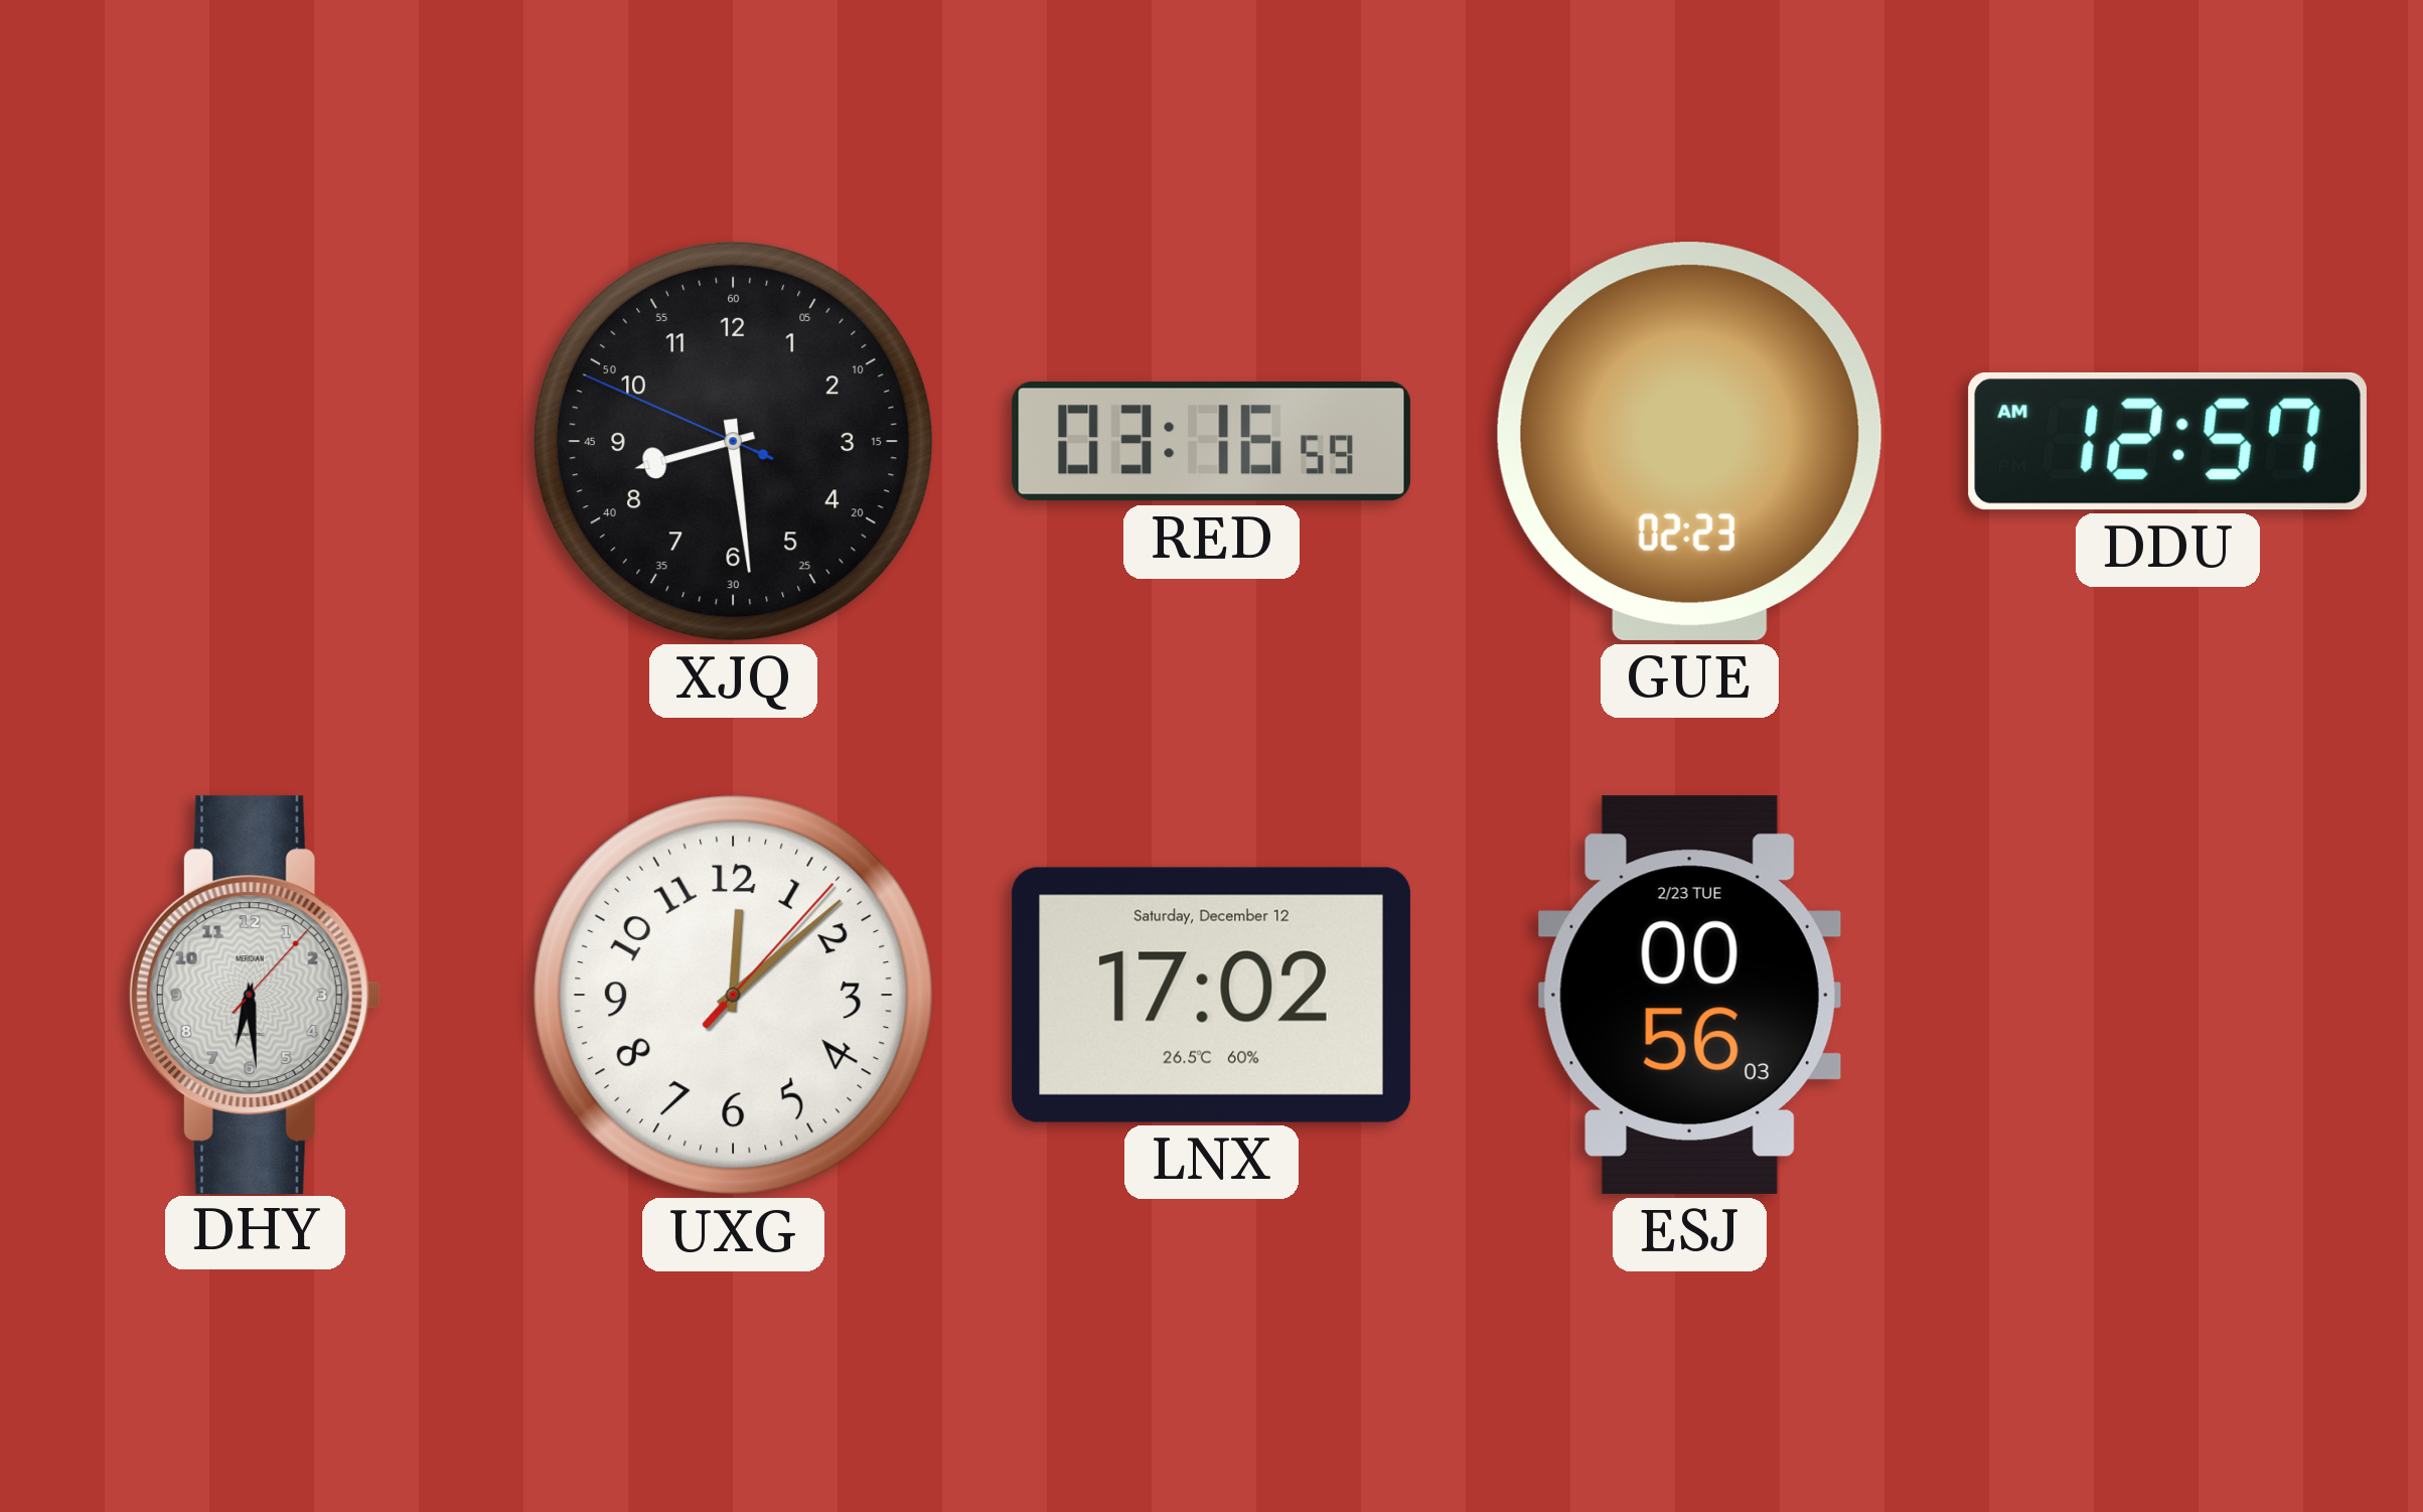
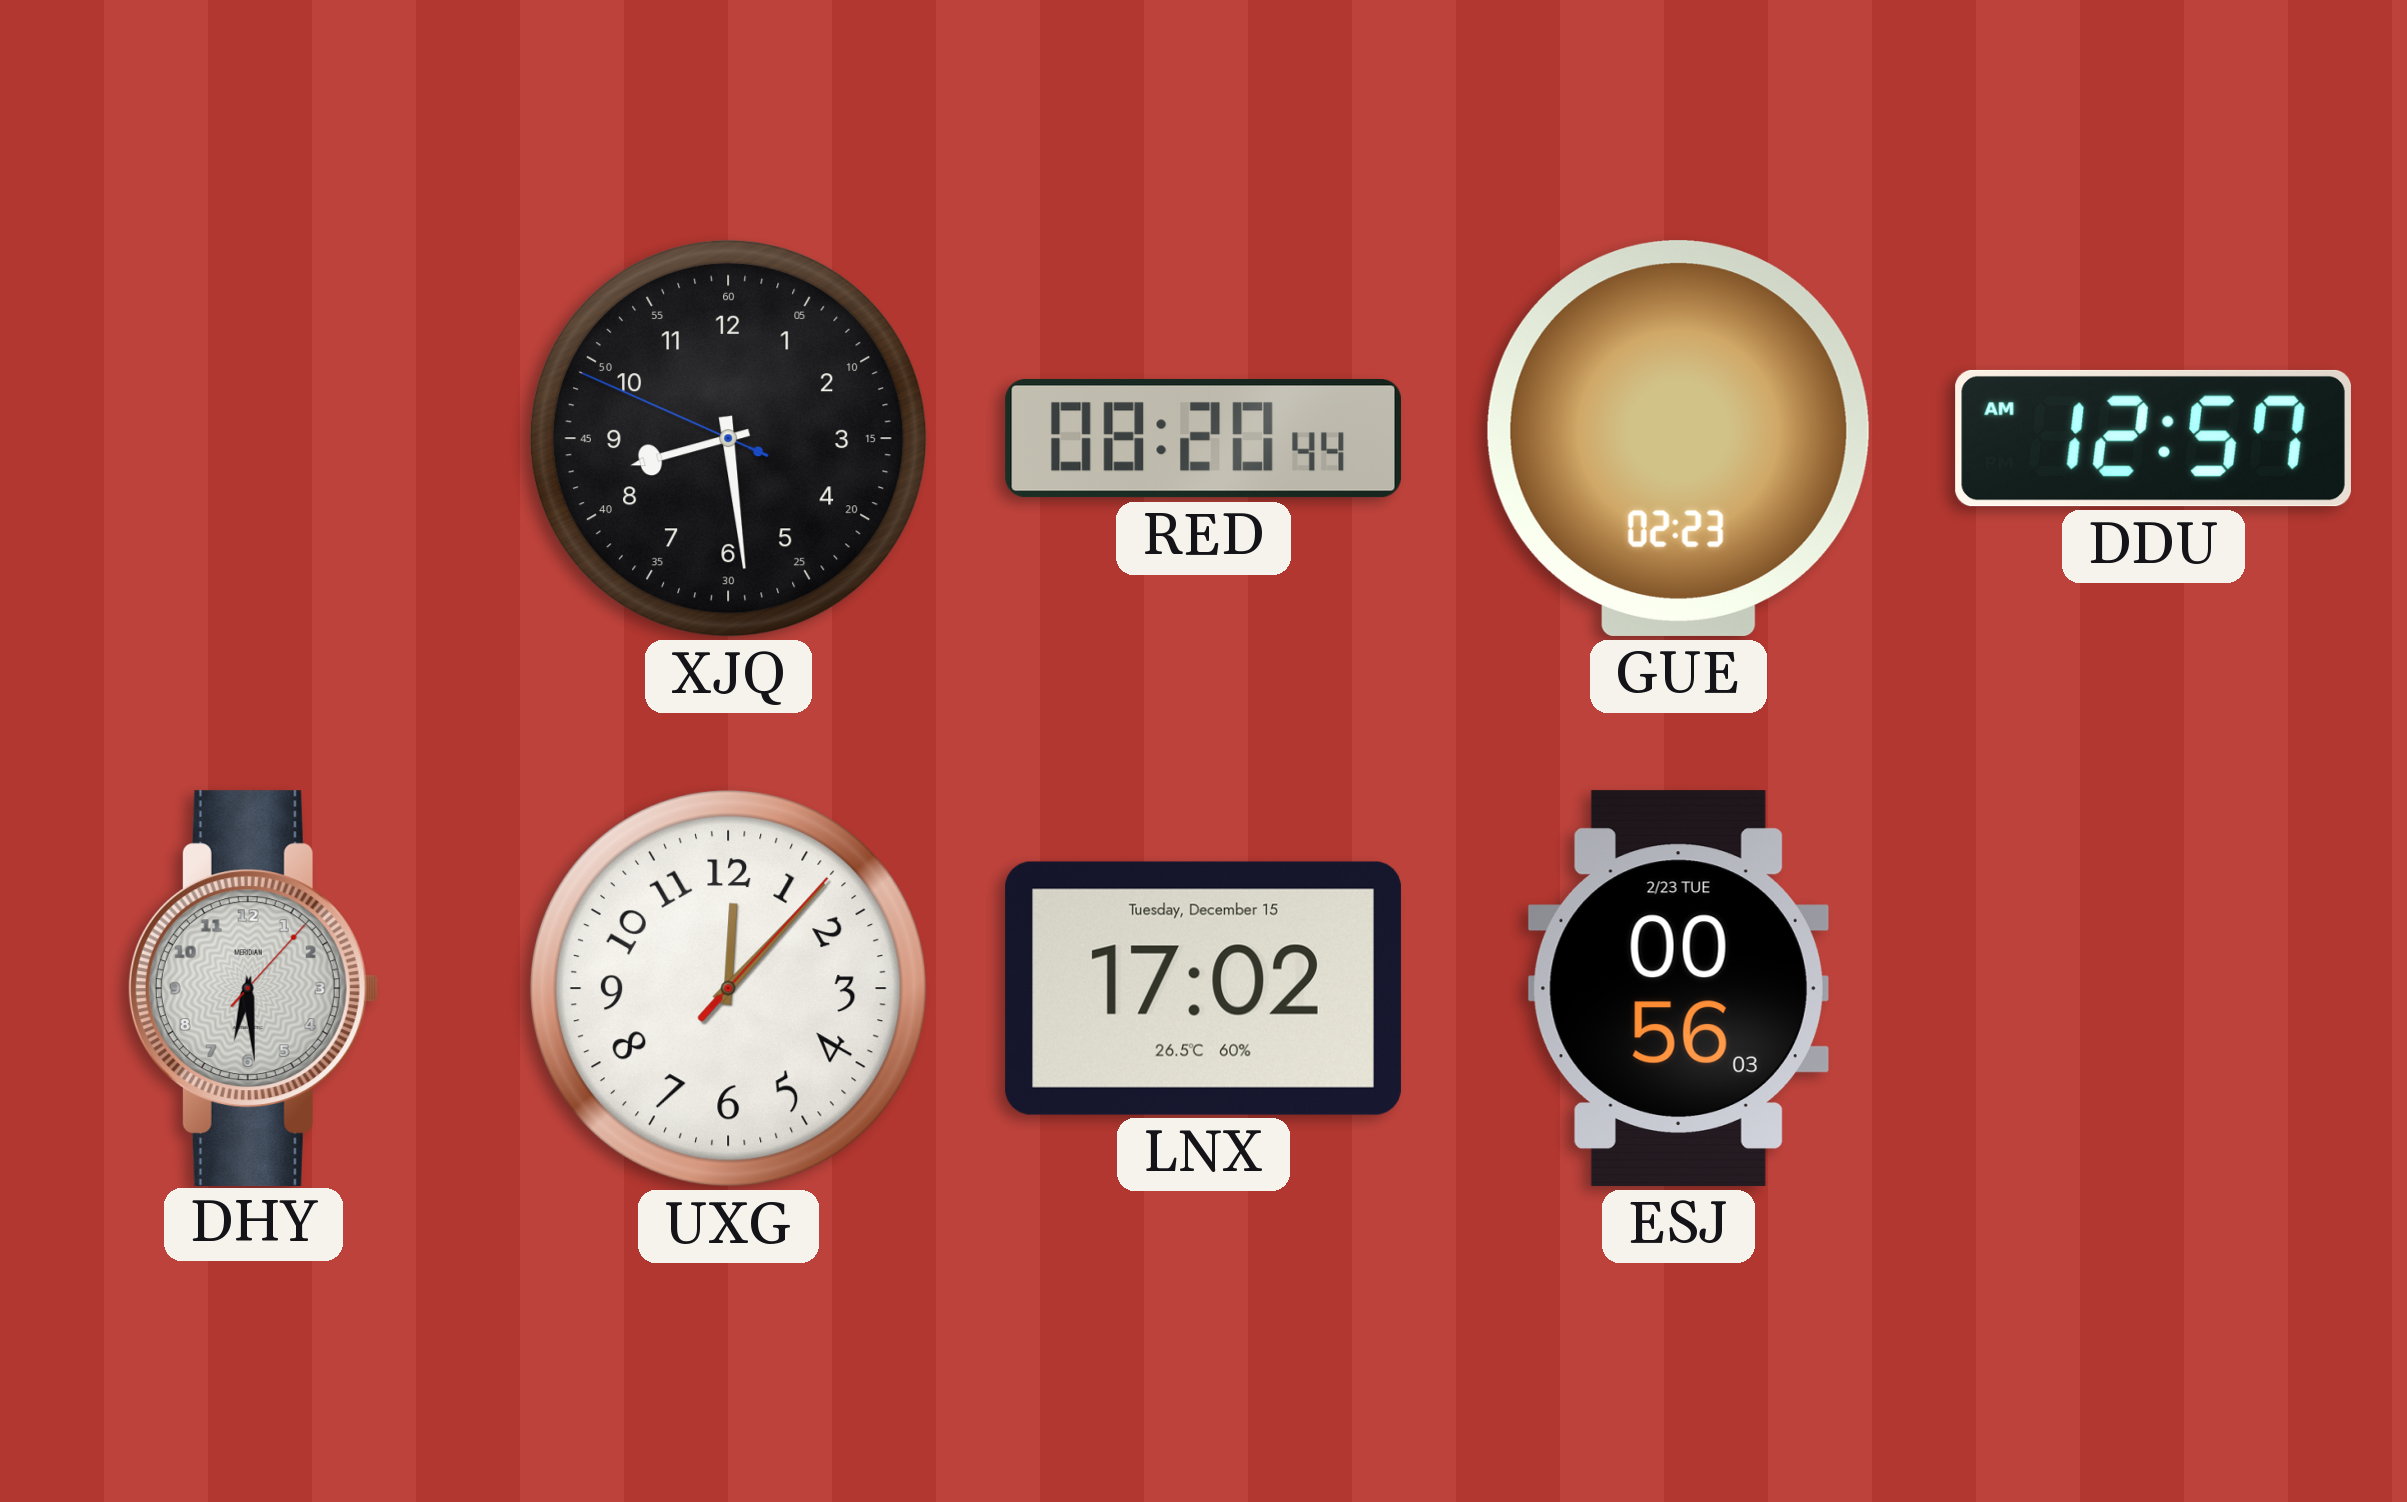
RED: 03:16 -> 08:20 (1203, 439)
UXG: 12:08 -> 12:07 (728, 988)
LNX date: Saturday, December 12 -> Tuesday, December 15 (1203, 988)
